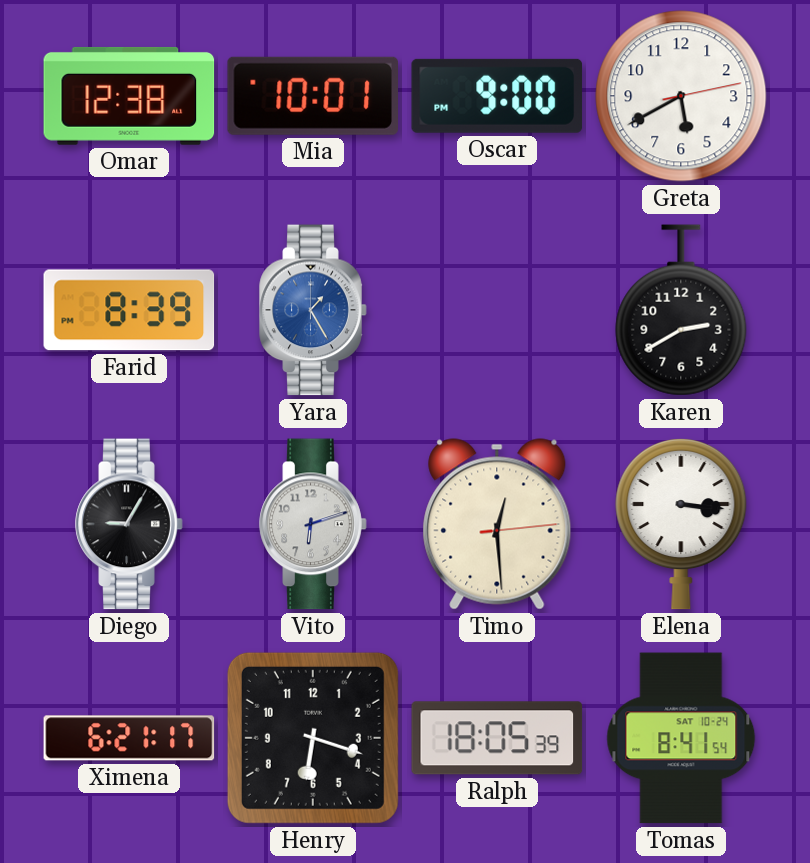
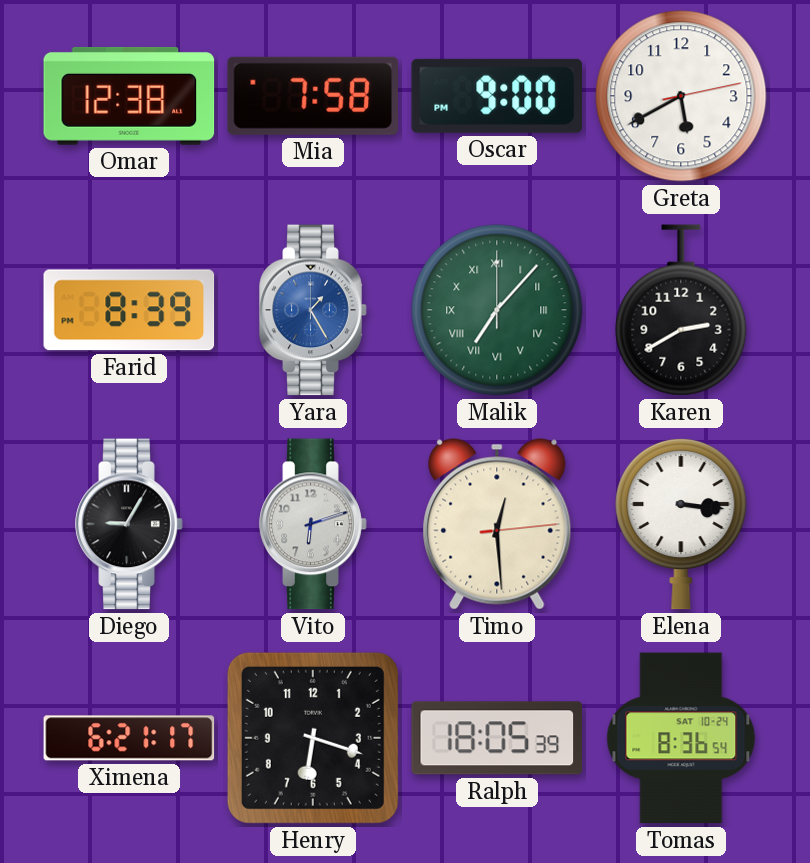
Mia: 10:01 -> 7:58 (312, 96)
Malik: none -> 7:07 (497, 310)
Tomas: 8:41 -> 8:36 (681, 738)
